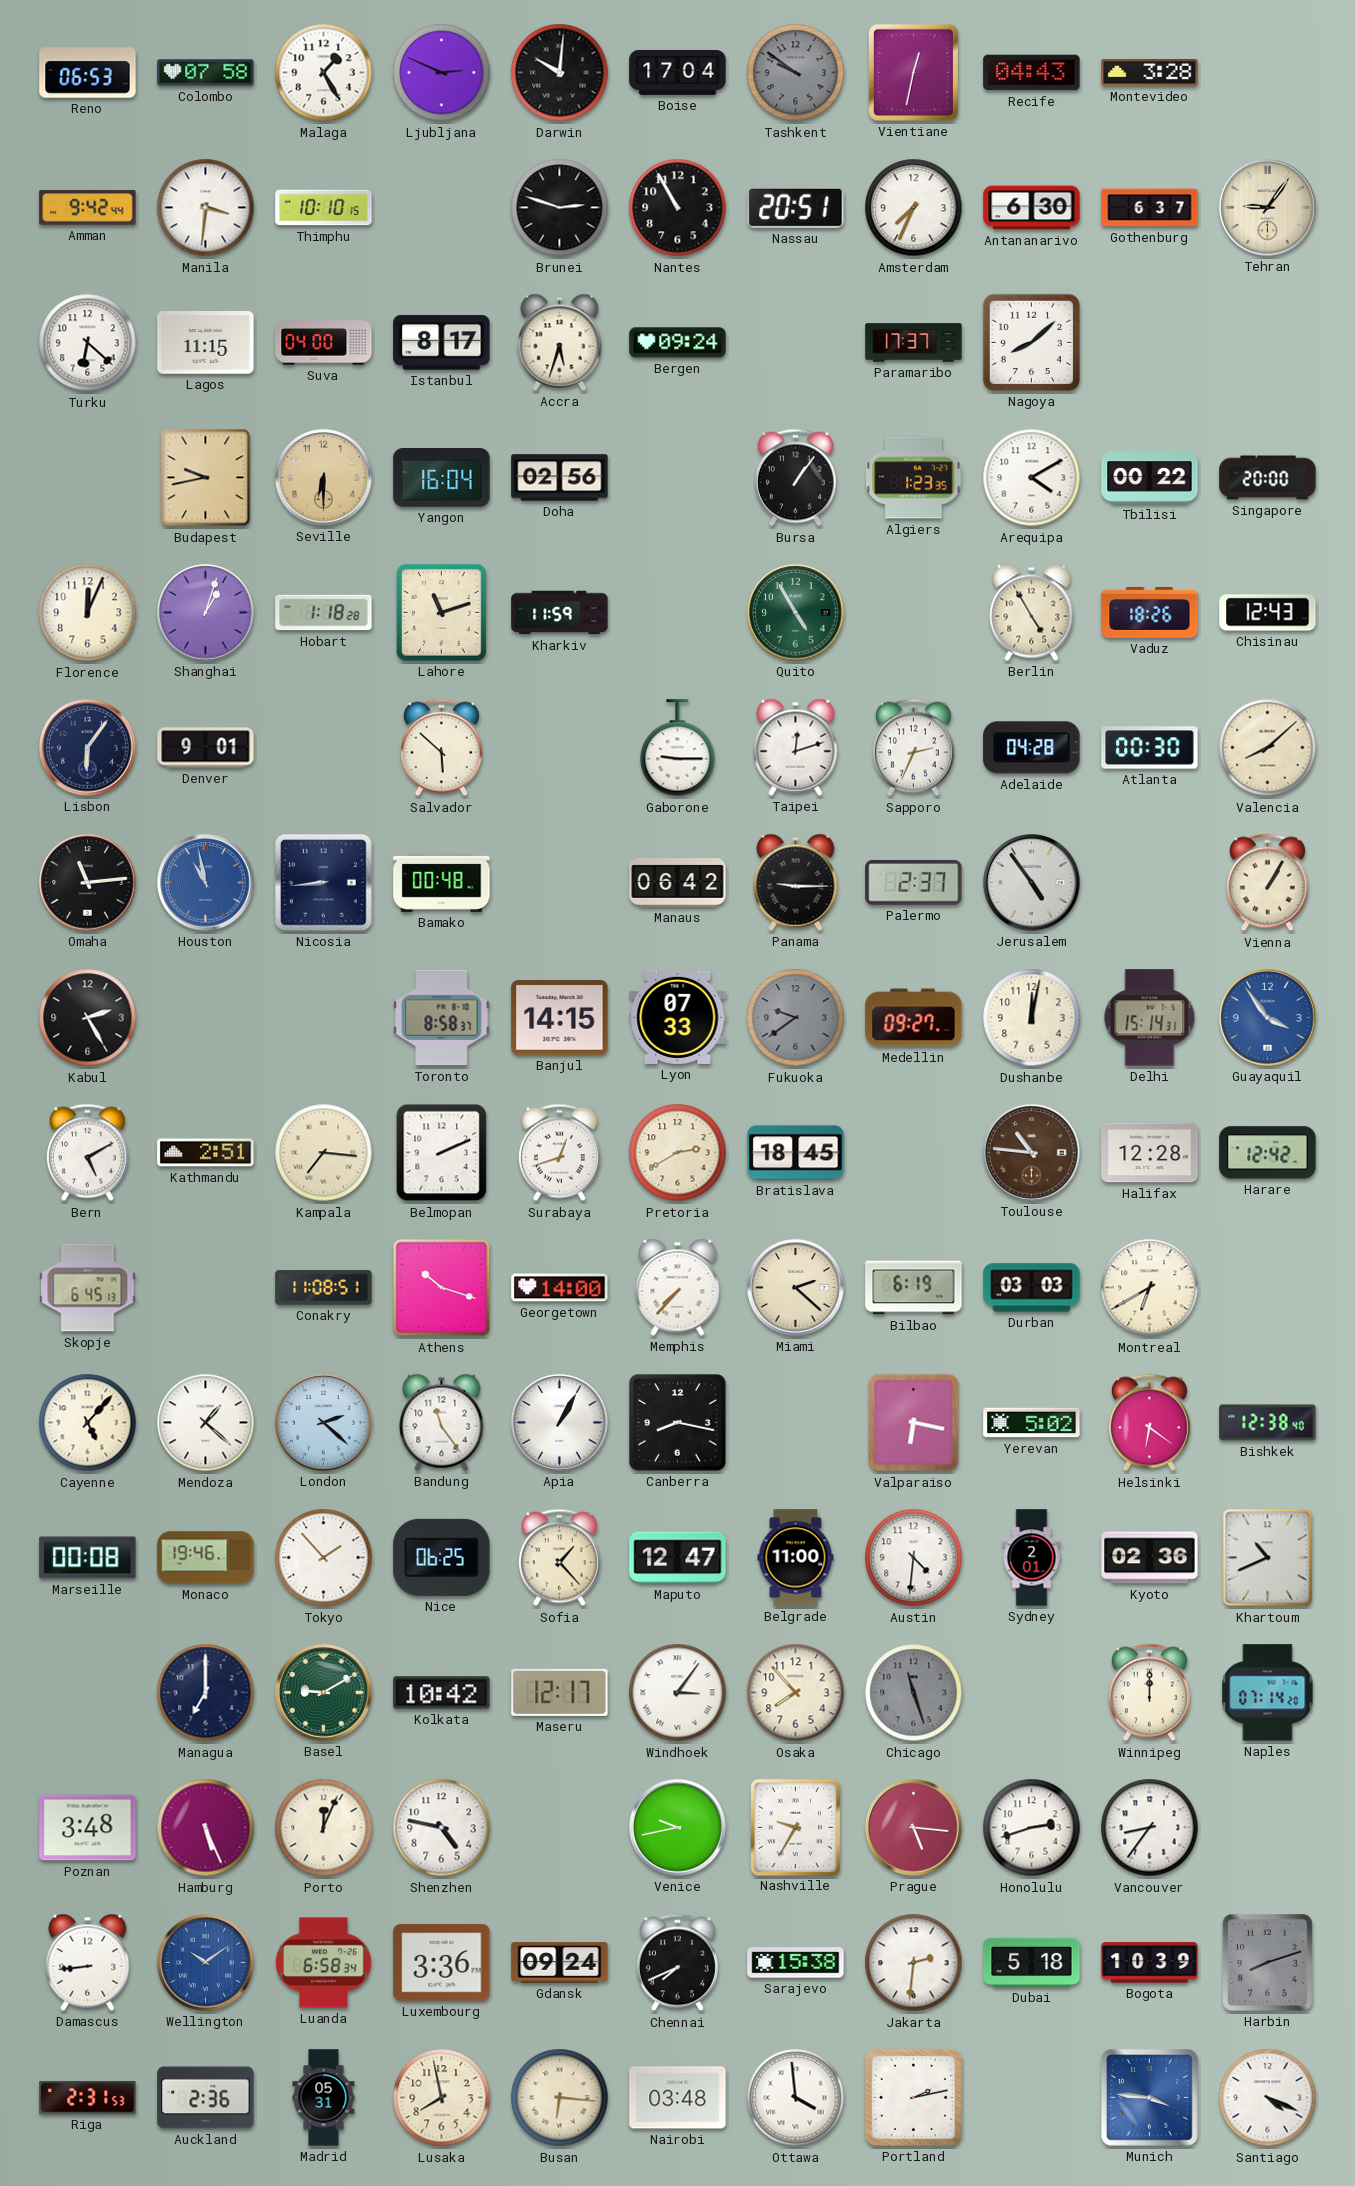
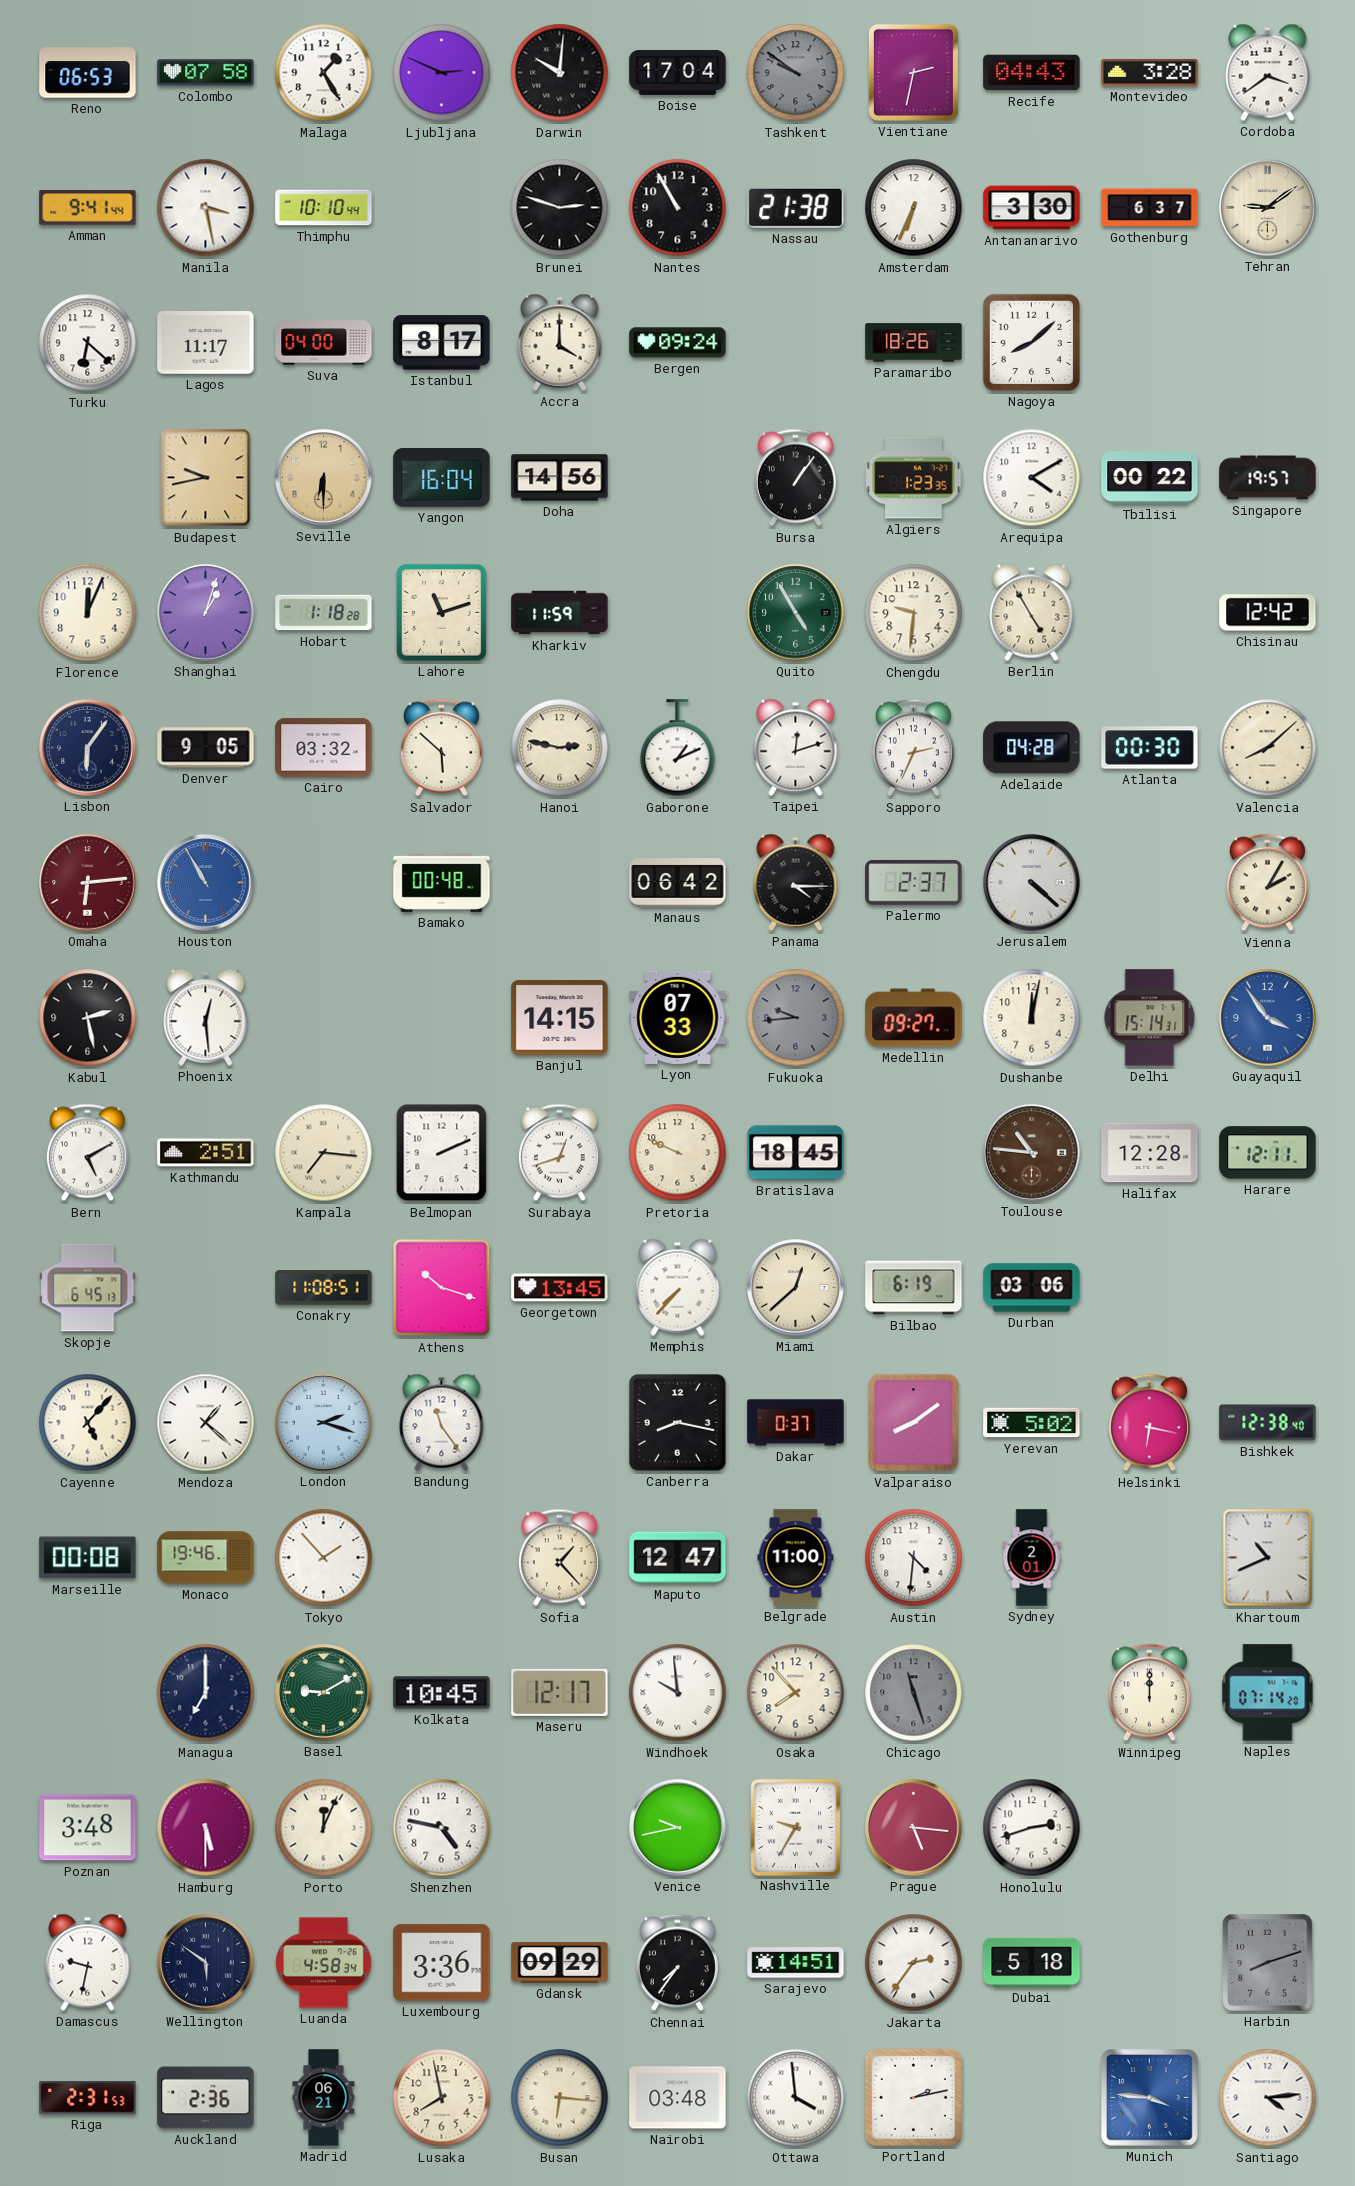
Vientiane: 12:32 -> 2:32 (913, 72)
Cordoba: none -> 3:39 (1268, 72)
Amman: 9:42 -> 9:41 (88, 208)
Manila: 3:31 -> 3:28 (206, 208)
Thimphu: 10:10:15 -> 10:10:44 (324, 208)
Nassau: 20:51 -> 21:38 (796, 207)
Amsterdam: 7:34 -> 6:34 (914, 208)
Antananarivo: 6:30 -> 3:30 (1032, 208)
Tehran: 9:06 -> 9:09 (1268, 208)
Lagos: 11:15 -> 11:17 (206, 343)
Accra: 5:33 -> 4:00 (560, 342)
Paramaribo: 17:37 -> 18:26 (914, 343)
Doha: 02:56 -> 14:56 (560, 478)
Singapore: 20:00 -> 19:57 (1268, 478)
Chengdu: none -> 9:31 (914, 613)
Vaduz: 18:26 -> none (1150, 612)
Chisinau: 12:43 -> 12:42 (1268, 613)
Denver: 9:01 -> 9:05 (206, 748)
Cairo: none -> 03:32 (324, 748)
Hanoi: none -> 2:47 (560, 748)
Gaborone: 9:15 -> 1:11 (678, 748)
Omaha: 11:14 -> 6:14 (88, 883)
Omaha dial: black -> burgundy (88, 883)
Houston: 10:58 -> 10:55 (206, 883)
Nicosia: 8:44 -> none (324, 883)
Panama: 9:15 -> 4:15 (796, 882)
Jerusalem: 4:54 -> 4:22 (1032, 883)
Vienna: 1:05 -> 2:05 (1267, 883)
Kabul: 2:25 -> 2:28 (88, 1018)
Phoenix: none -> 12:29 (206, 1017)
Toronto: 8:58 -> none (442, 1018)
Fukuoka: 9:39 -> 9:44 (796, 1018)
Pretoria: 2:40 -> 9:49 (678, 1153)
Harare: 12:42 -> 12:11 (1268, 1153)
Georgetown: 14:00 -> 13:45 (560, 1288)
Miami: 2:22 -> 12:38 (796, 1288)
Durban: 03:03 -> 03:06 (1032, 1288)
Montreal: 6:40 -> none (1150, 1288)
London: 2:22 -> 2:18 (324, 1423)
Apia: 1:05 -> none (560, 1423)
Dakar: none -> 0:37 (796, 1423)
Valparaiso: 6:17 -> 8:09 (914, 1423)
Helsinki: 6:21 -> 6:17 (1149, 1423)
Nice: 06:25 -> none (442, 1557)
Kyoto: 02:36 -> none (1150, 1558)
Kolkata: 10:42 -> 10:45 (442, 1693)
Windhoek: 3:06 -> 9:59 (678, 1693)
Hamburg: 5:26 -> 5:30 (206, 1828)
Vancouver: 8:36 -> none (1150, 1828)
Damascus: 8:44 -> 9:32 (88, 1962)
Wellington: 10:09 -> 5:51 (206, 1963)
Wellington dial: blue -> navy (206, 1963)
Luanda: 6:58 -> 4:58 (324, 1963)
Gdansk: 09:24 -> 09:29 (560, 1963)
Chennai: 7:41 -> 7:36 (677, 1963)
Sarajevo: 15:38 -> 14:51 (796, 1963)
Jakarta: 2:31 -> 2:36 (914, 1963)
Bogota: 10:39 -> none (1150, 1963)
Madrid: 05:31 -> 06:21 (324, 2098)
Santiago: 4:19 -> 4:14 (1268, 2098)
